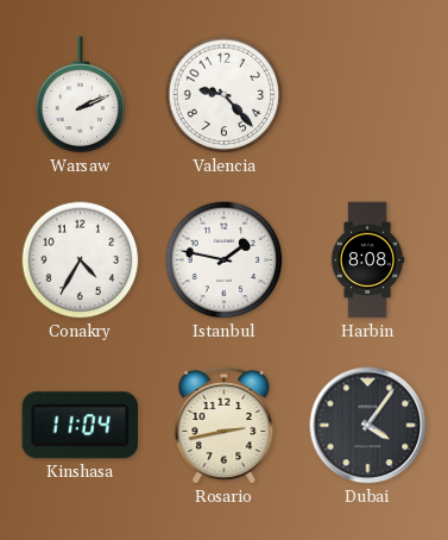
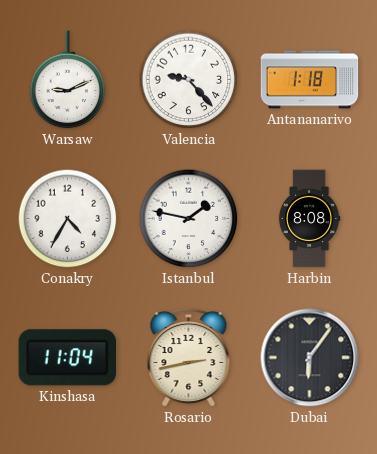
Warsaw: 2:11 -> 9:11 (68, 80)
Antananarivo: none -> 1:18 (310, 80)
Dubai: 4:06 -> 6:06 (310, 358)
